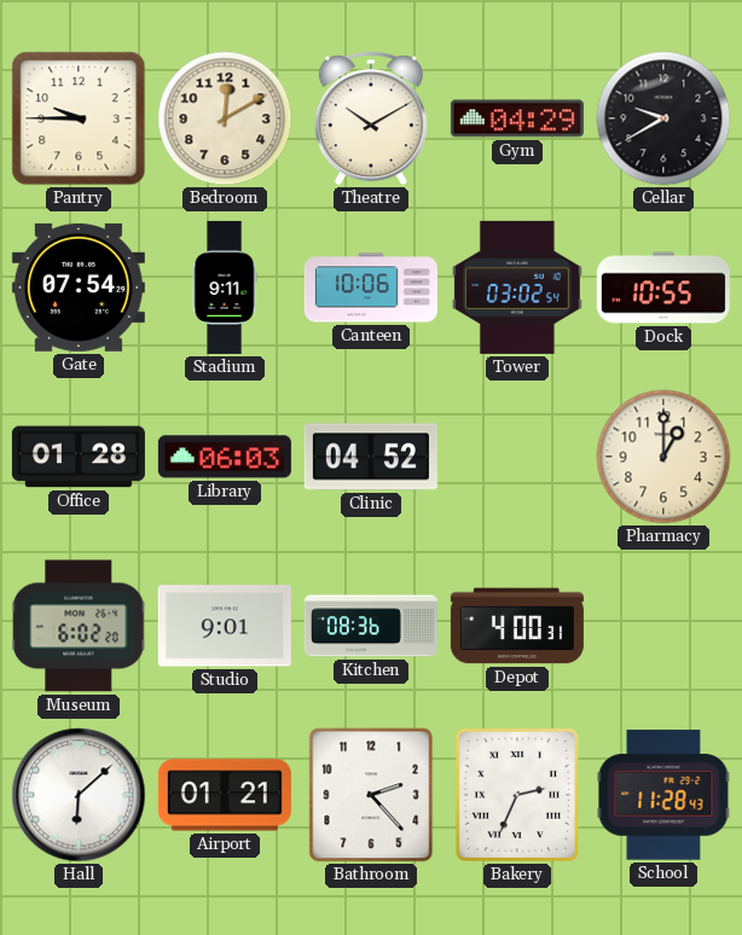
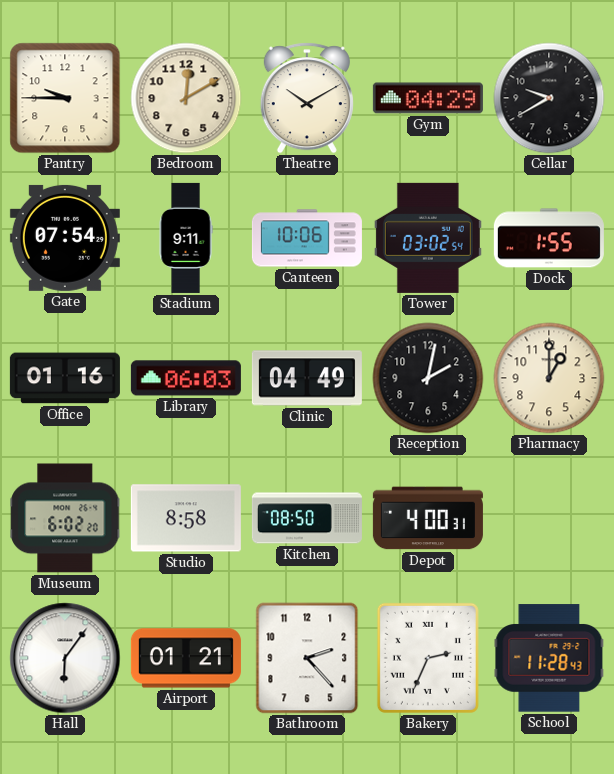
Dock: 10:55 -> 1:55 (549, 238)
Office: 01:28 -> 01:16 (65, 378)
Clinic: 04:52 -> 04:49 (307, 378)
Reception: none -> 2:02 (428, 378)
Studio: 9:01 -> 8:58 (186, 518)
Kitchen: 08:36 -> 08:50 (307, 518)
Hall: 6:08 -> 6:06 (65, 658)
